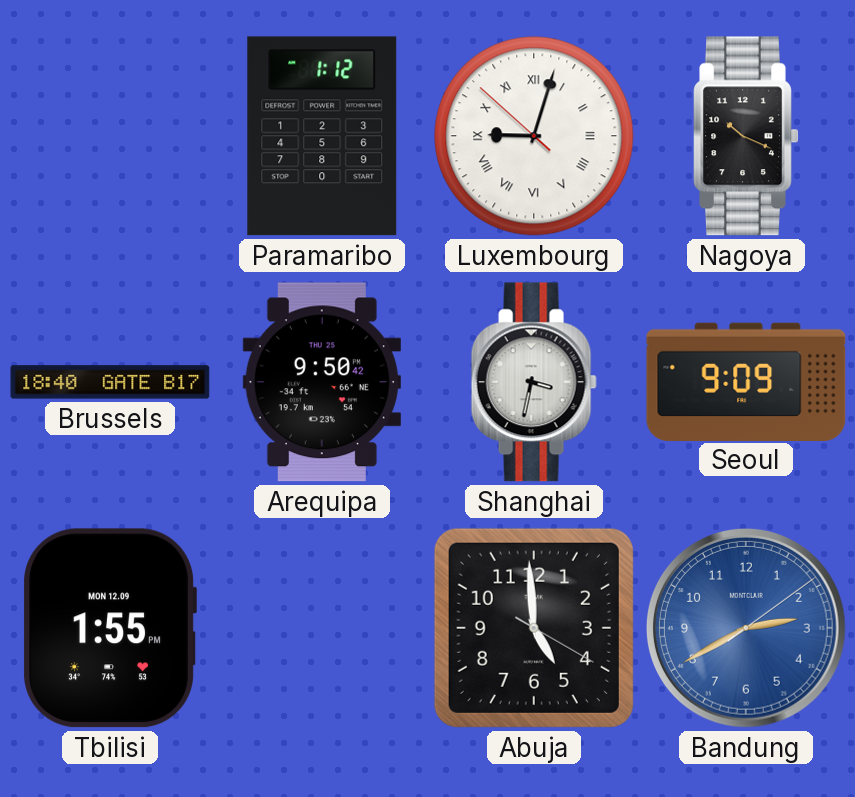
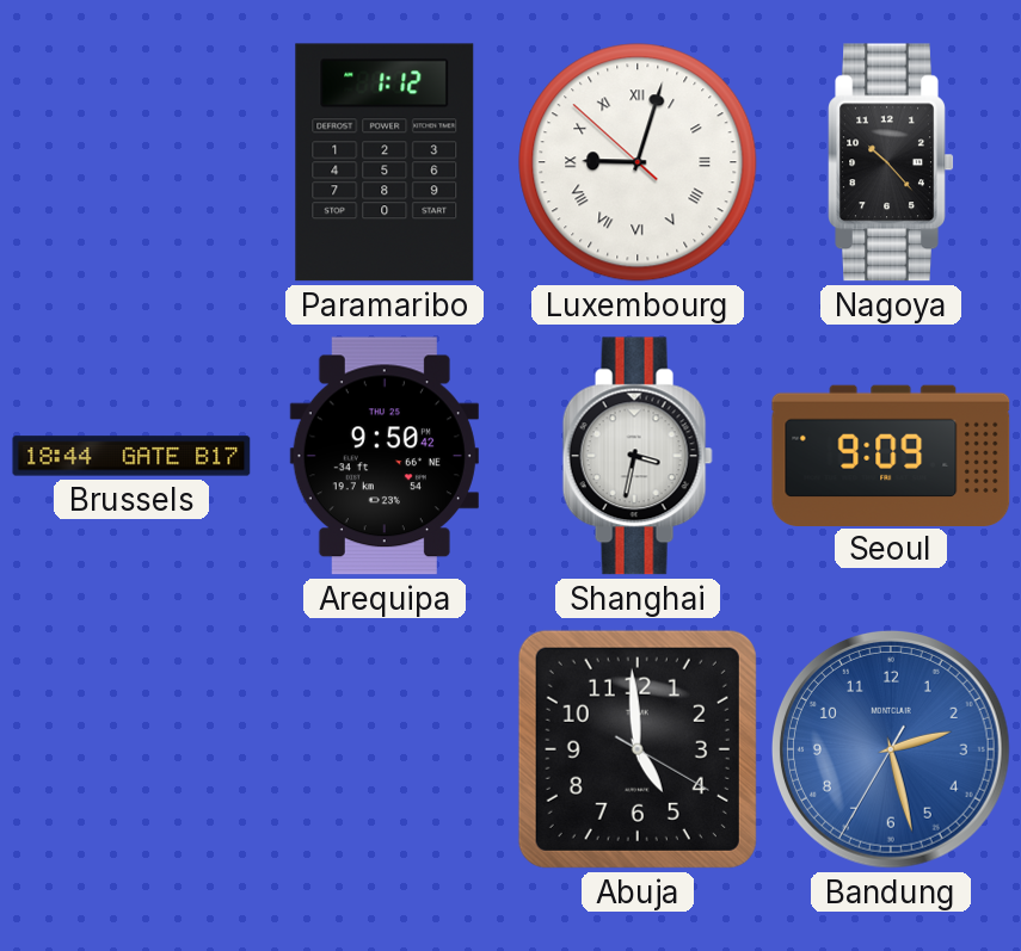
Nagoya: 10:19 -> 10:23 (891, 162)
Brussels: 18:40 -> 18:44 (131, 456)
Tbilisi: 1:55 -> none (110, 628)
Bandung: 2:40 -> 2:27 (892, 751)
